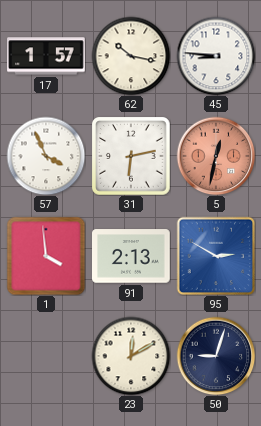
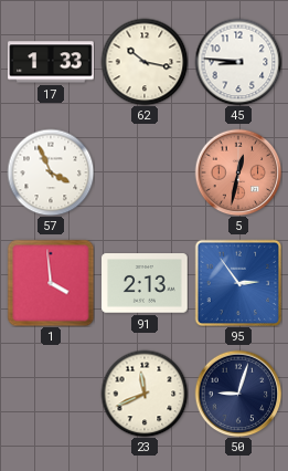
17: 1:57 -> 1:33 (51, 62)
31: 6:13 -> none (132, 157)
95: 2:50 -> 2:54 (238, 283)
23: 12:10 -> 11:41 (145, 394)
